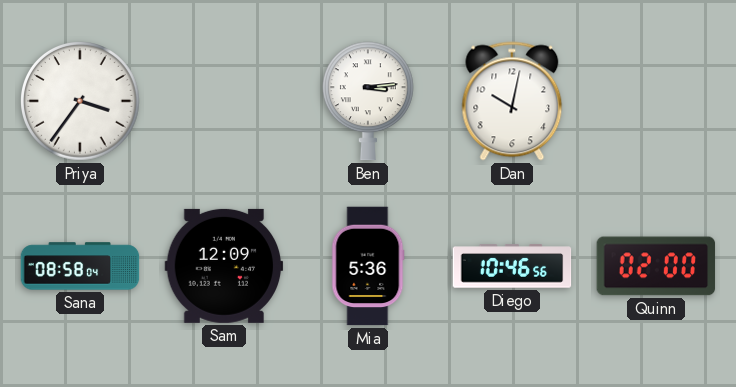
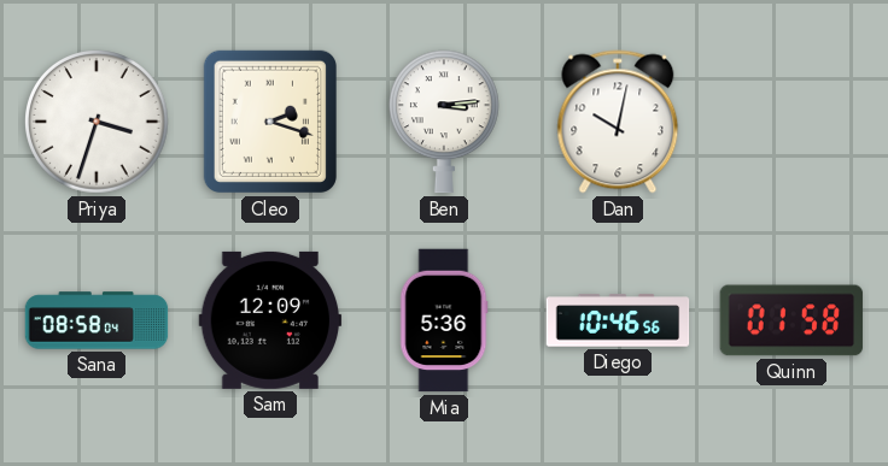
Priya: 3:36 -> 3:33 (98, 123)
Cleo: none -> 2:18 (270, 122)
Quinn: 02:00 -> 01:58 (791, 320)
